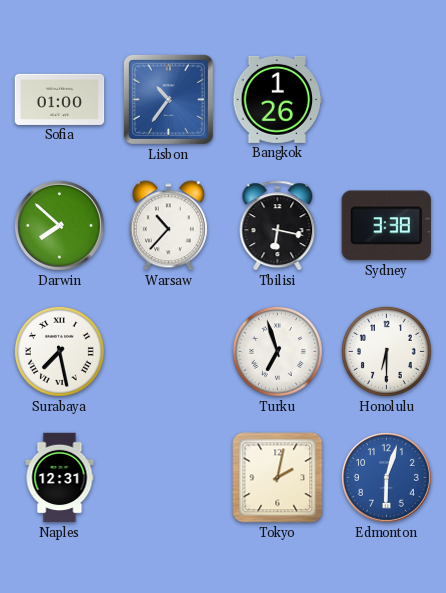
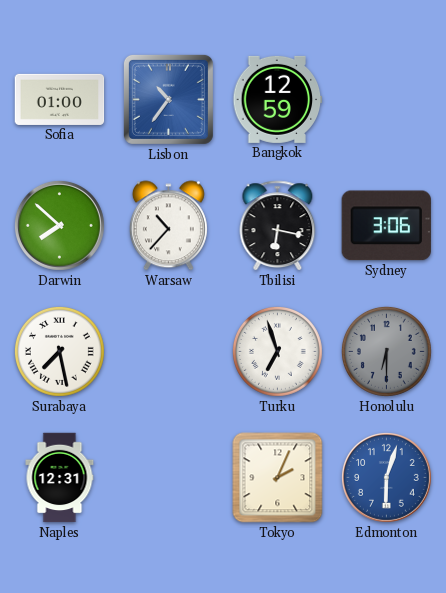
Bangkok: 1:26 -> 12:59 (278, 99)
Sydney: 3:38 -> 3:06 (386, 226)
Honolulu dial: white -> grey (386, 351)
Tokyo: 2:02 -> 2:04 (278, 478)
